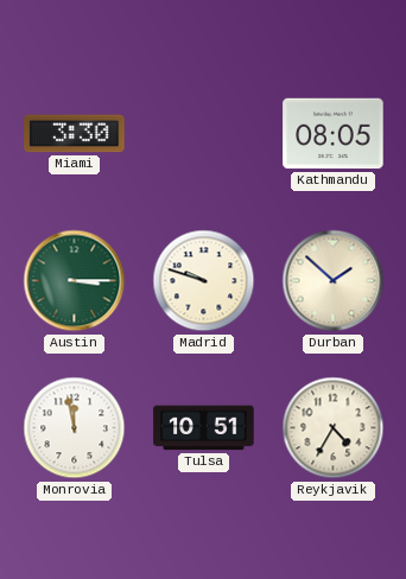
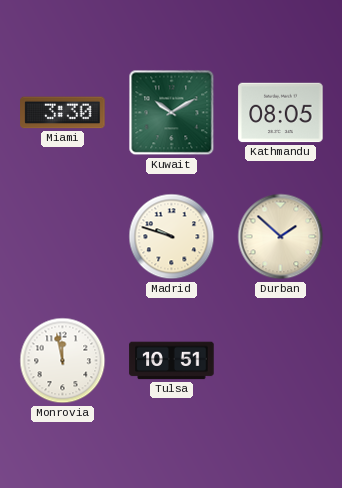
Kuwait: none -> 10:10 (172, 113)
Austin: 3:15 -> none (75, 281)
Reykjavik: 4:35 -> none (334, 428)
